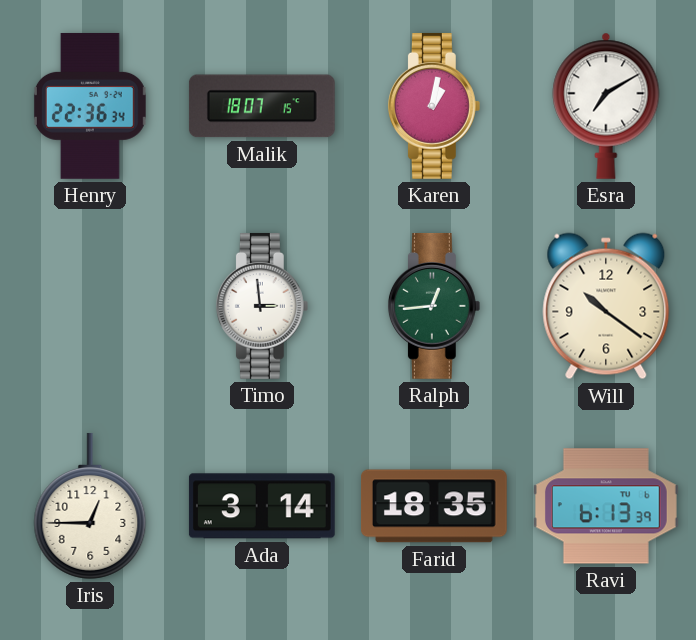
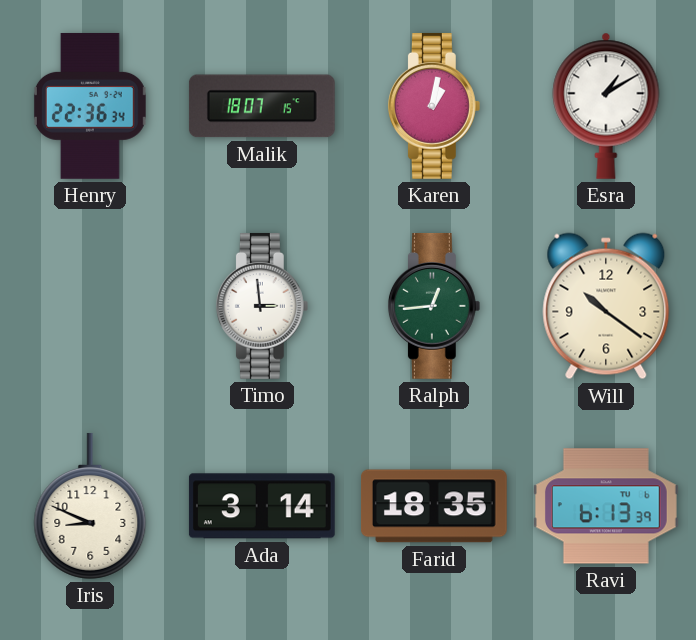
Esra: 7:10 -> 1:10 (606, 106)
Iris: 12:45 -> 8:49 (90, 506)
